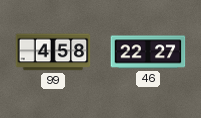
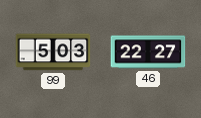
99: 4:58 -> 5:03 (53, 52)
